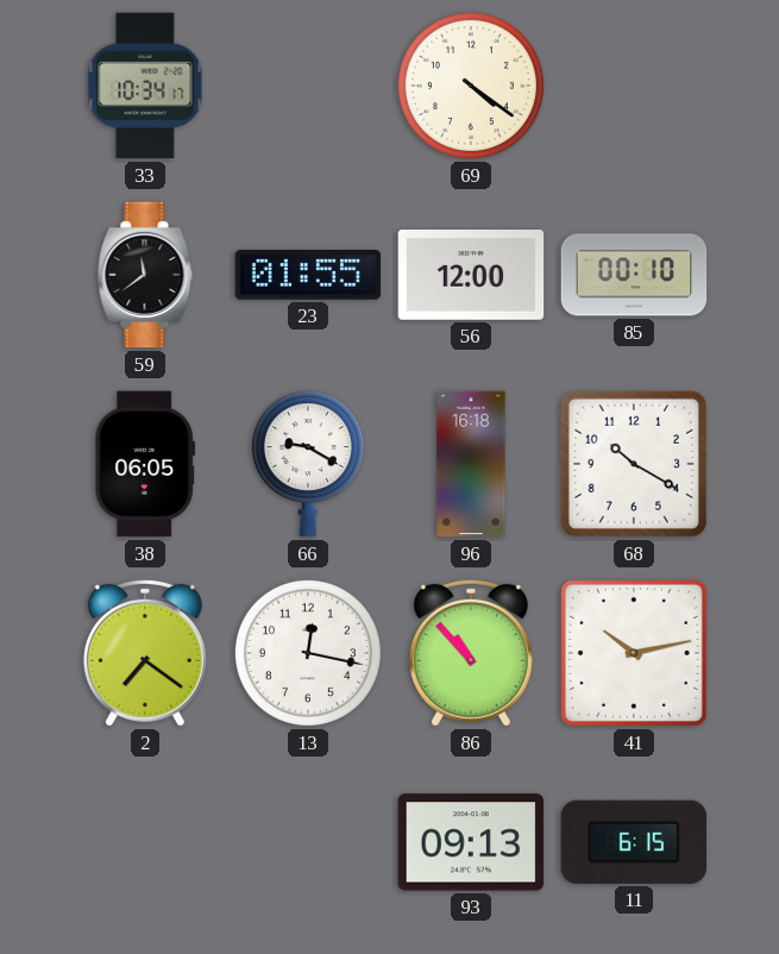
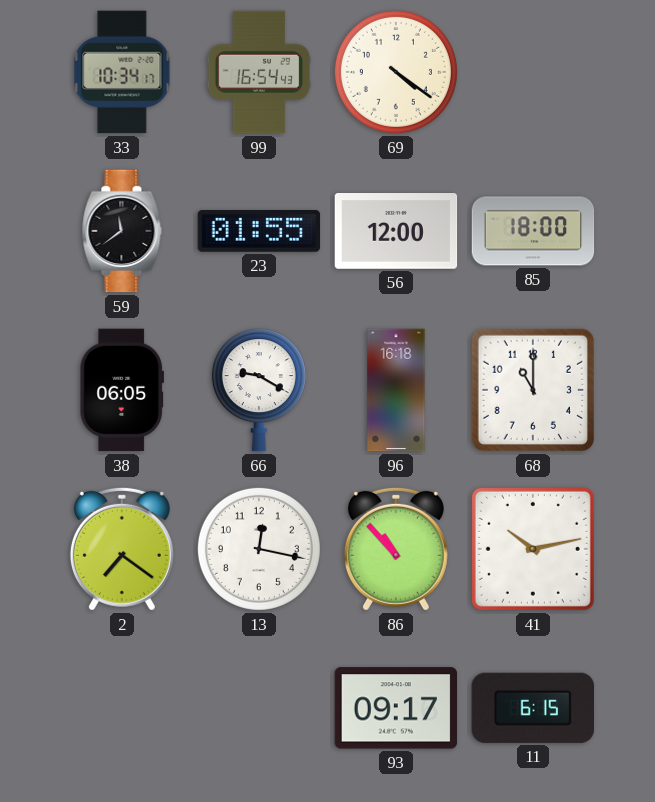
99: none -> 16:54 (258, 72)
85: 00:10 -> 18:00 (533, 231)
68: 10:20 -> 11:00 (533, 390)
93: 09:13 -> 09:17 (396, 708)
